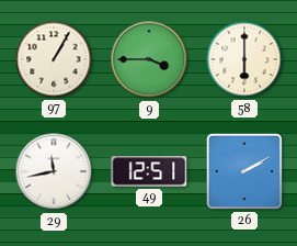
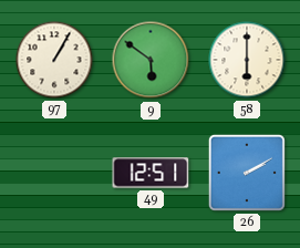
9: 3:45 -> 5:51 (151, 60)
29: 11:43 -> none (54, 171)
